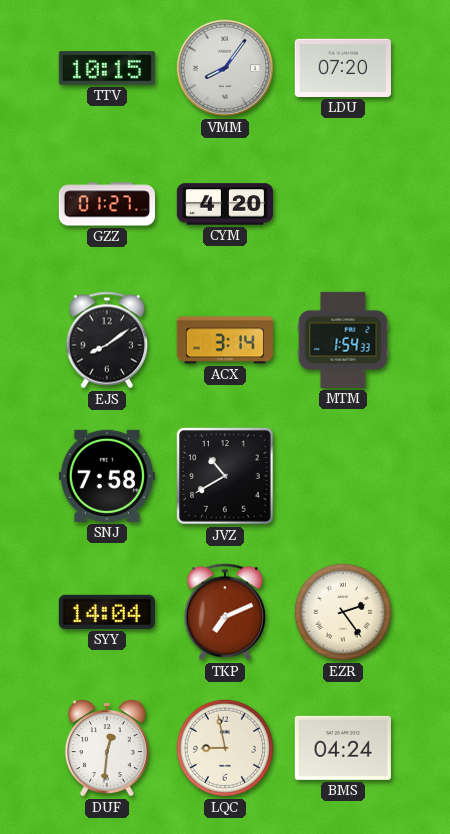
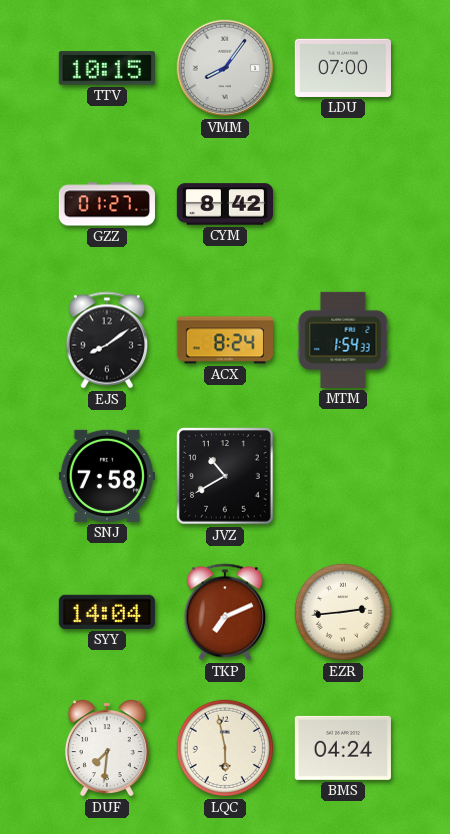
LDU: 07:20 -> 07:00 (343, 68)
CYM: 4:20 -> 8:42 (224, 204)
ACX: 3:14 -> 8:24 (225, 340)
EZR: 2:24 -> 2:44 (343, 612)
DUF: 12:31 -> 7:31 (107, 748)
LQC: 8:58 -> 5:58 (225, 748)
